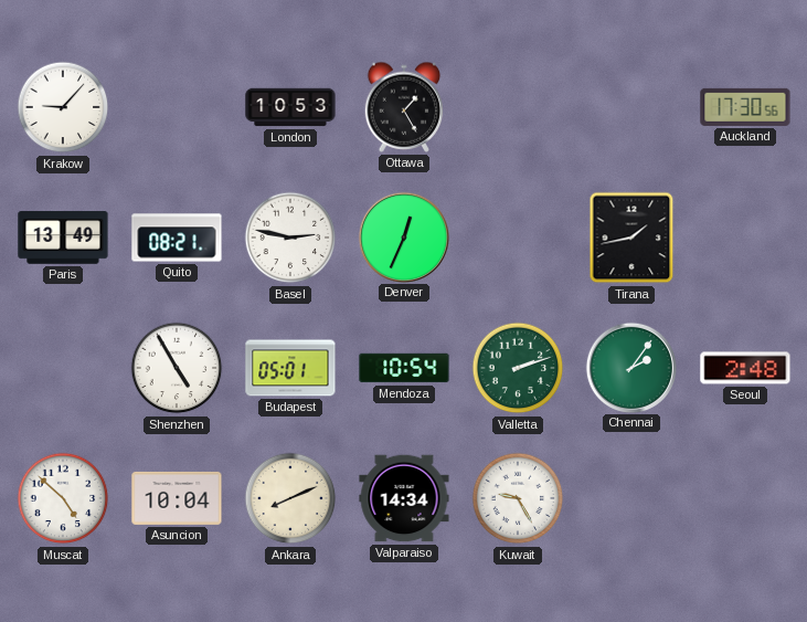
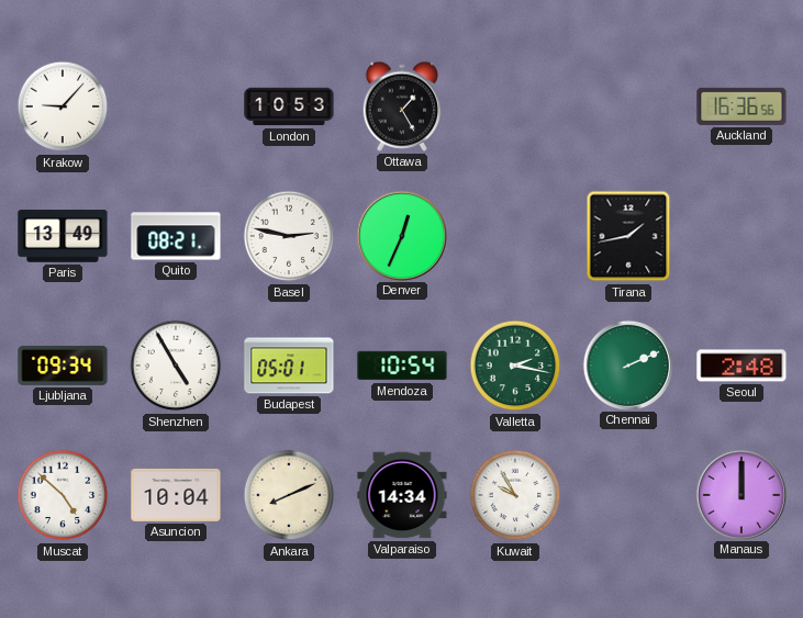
Auckland: 17:30 -> 16:36 (741, 106)
Ljubljana: none -> 09:34 (63, 366)
Valletta: 2:12 -> 2:17 (515, 366)
Chennai: 2:06 -> 2:11 (627, 364)
Kuwait: 9:25 -> 9:55 (515, 495)
Manaus: none -> 12:00 (740, 494)
